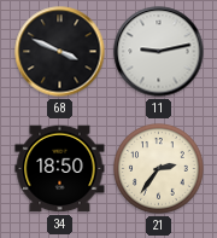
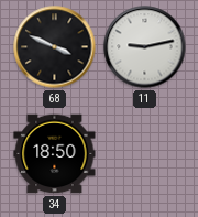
21: 2:36 -> none (159, 169)
